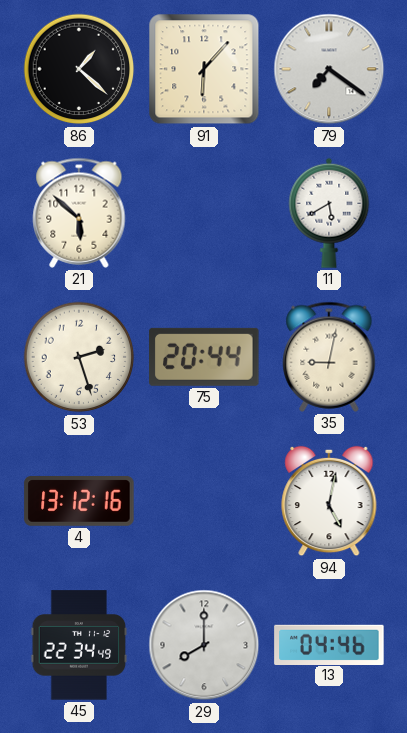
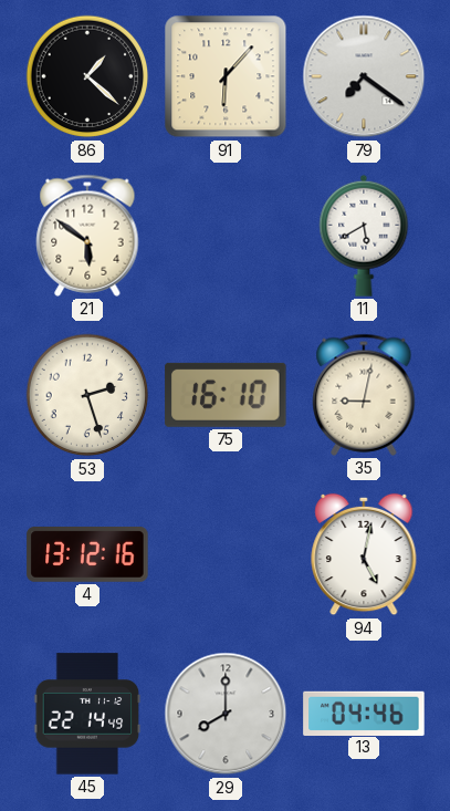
21: 5:52 -> 5:51 (87, 236)
75: 20:44 -> 16:10 (226, 395)
45: 22:34 -> 22:14 (87, 714)
